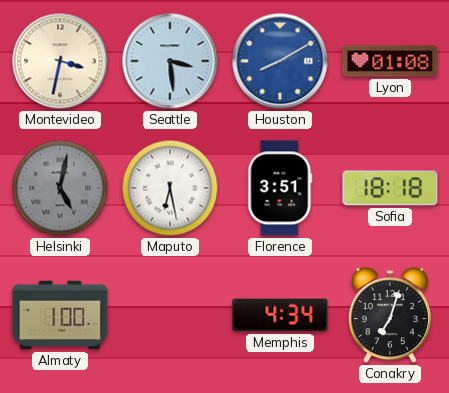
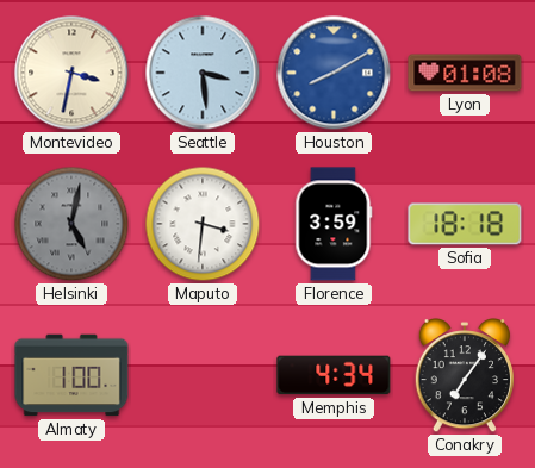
Maputo: 6:28 -> 3:31 (203, 224)
Florence: 3:51 -> 3:59 (334, 224)
Conakry: 7:03 -> 7:06 (464, 376)
